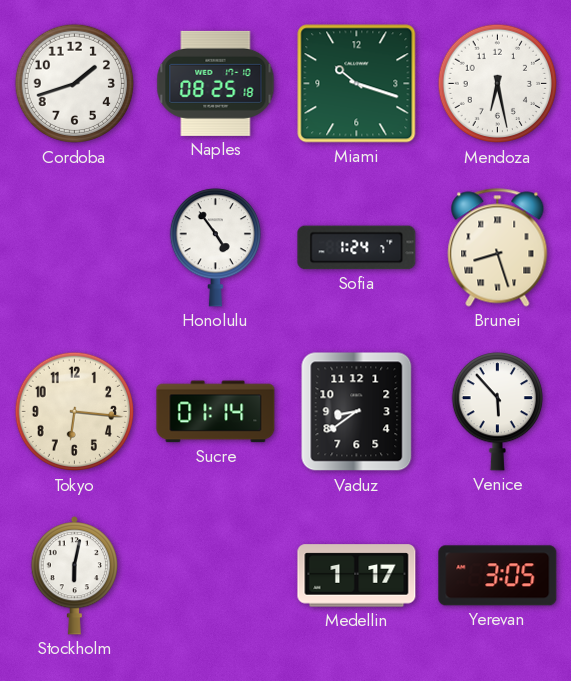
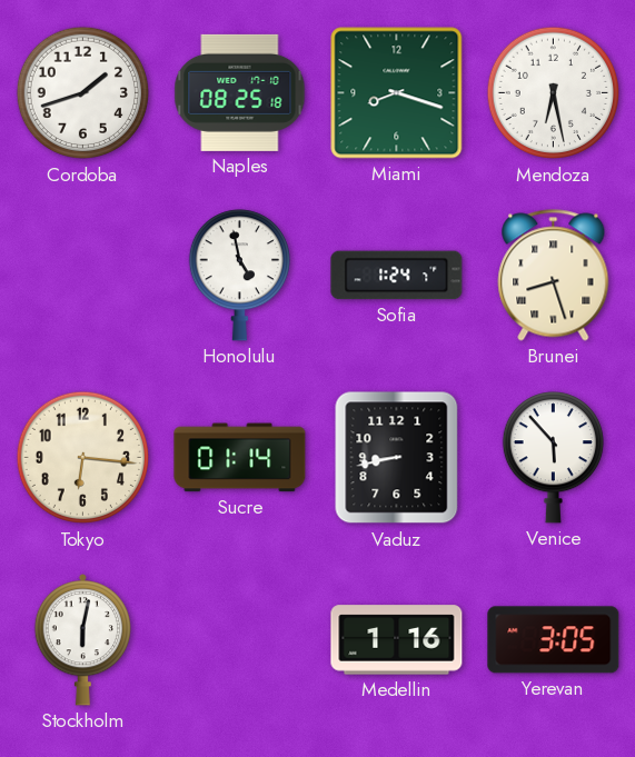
Miami: 10:18 -> 8:18 (397, 93)
Honolulu: 4:54 -> 4:58 (239, 276)
Vaduz: 8:39 -> 8:43 (397, 458)
Medellin: 1:17 -> 1:16 (397, 640)
